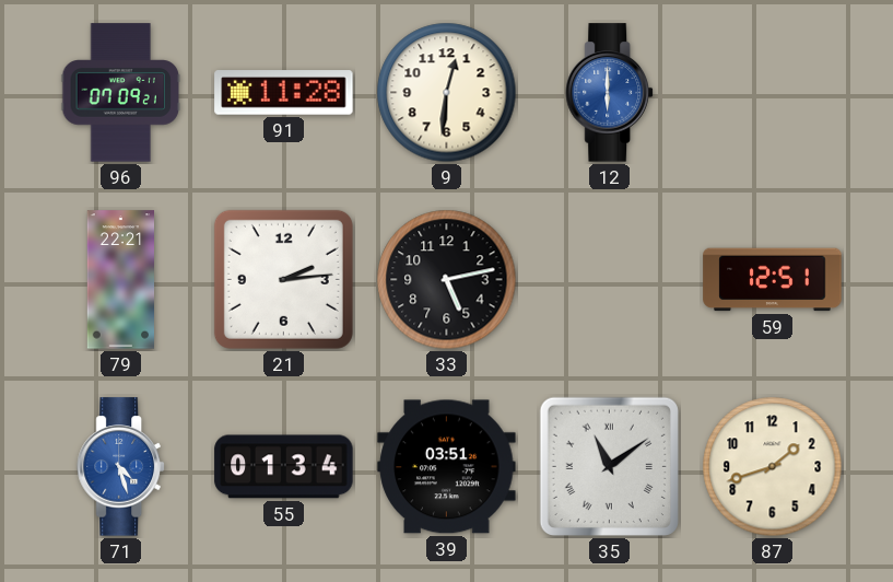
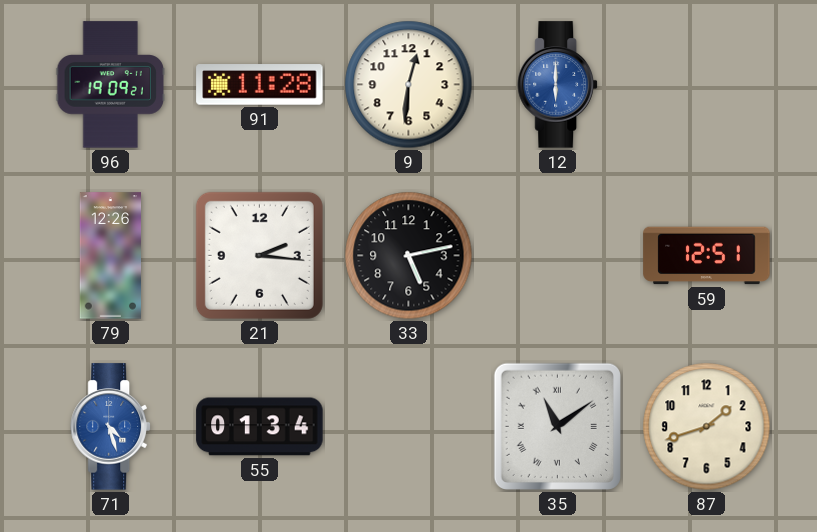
96: 07:09 -> 19:09 (110, 85)
79: 22:21 -> 12:26 (110, 256)
21: 2:14 -> 2:16 (259, 255)
39: 03:51 -> none (447, 467)
